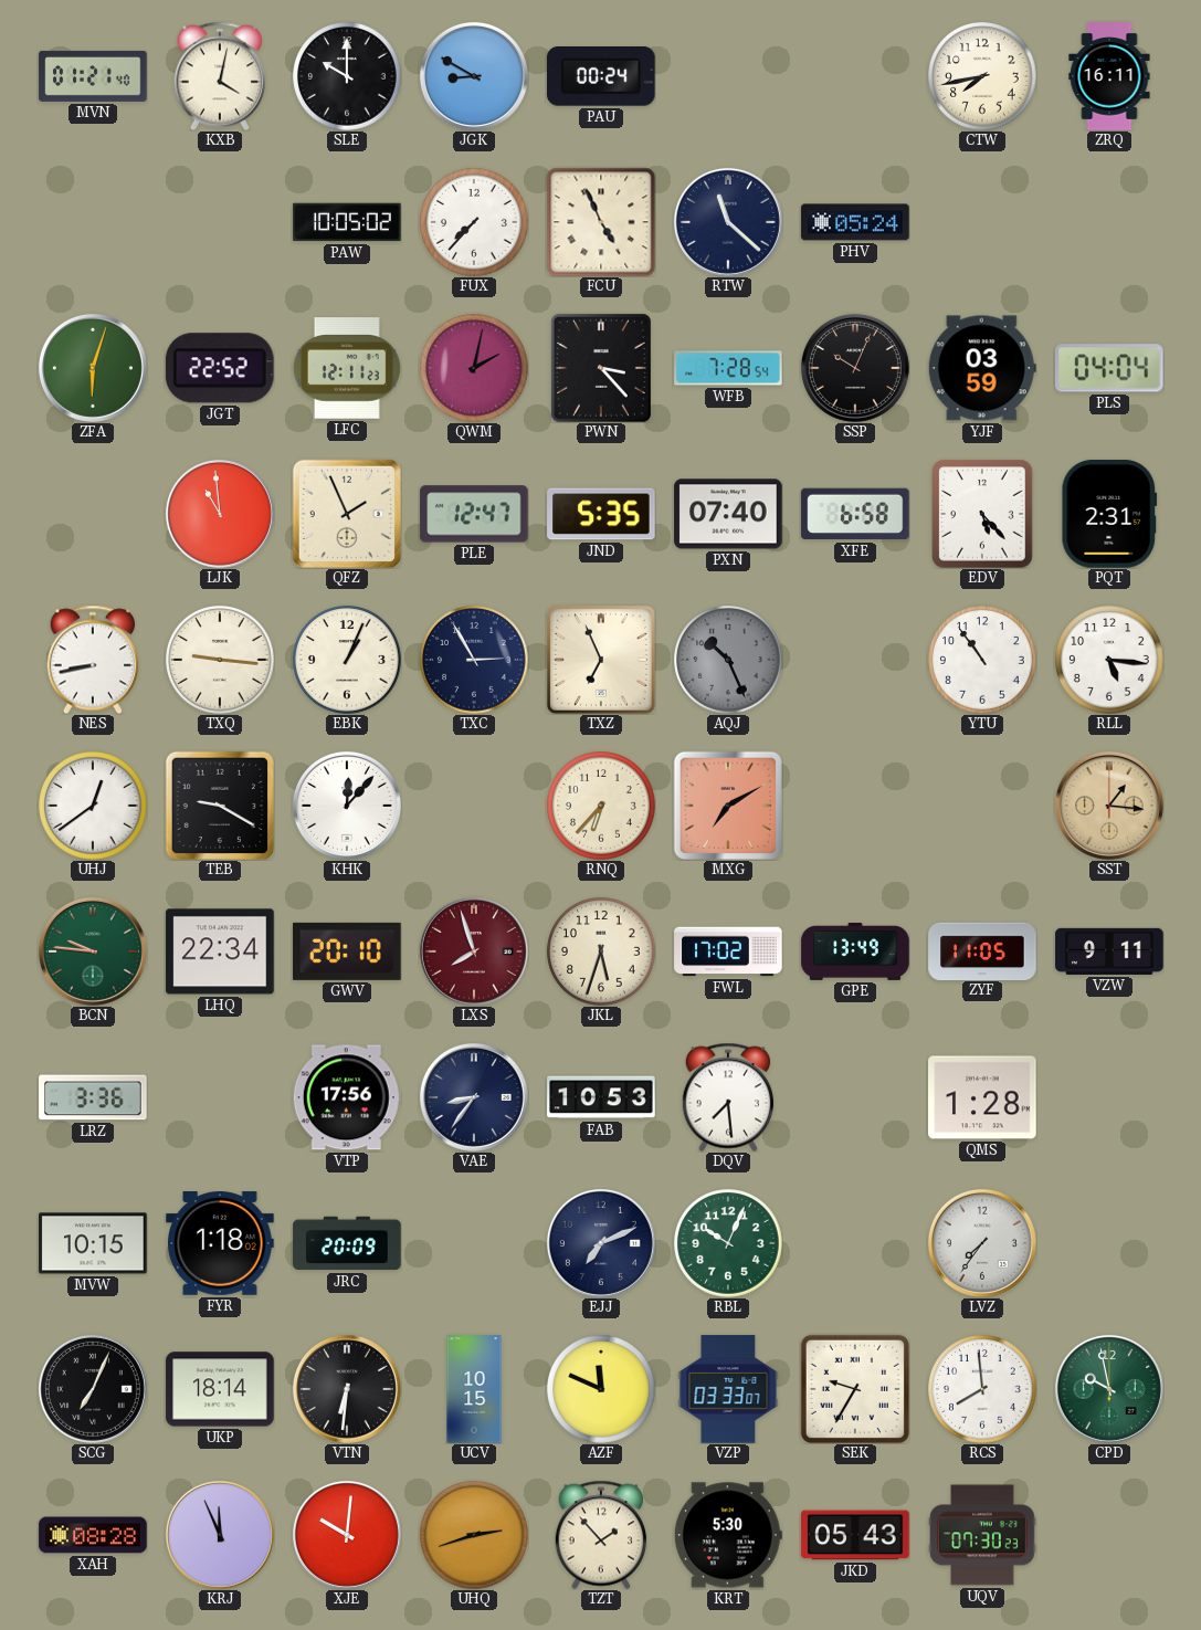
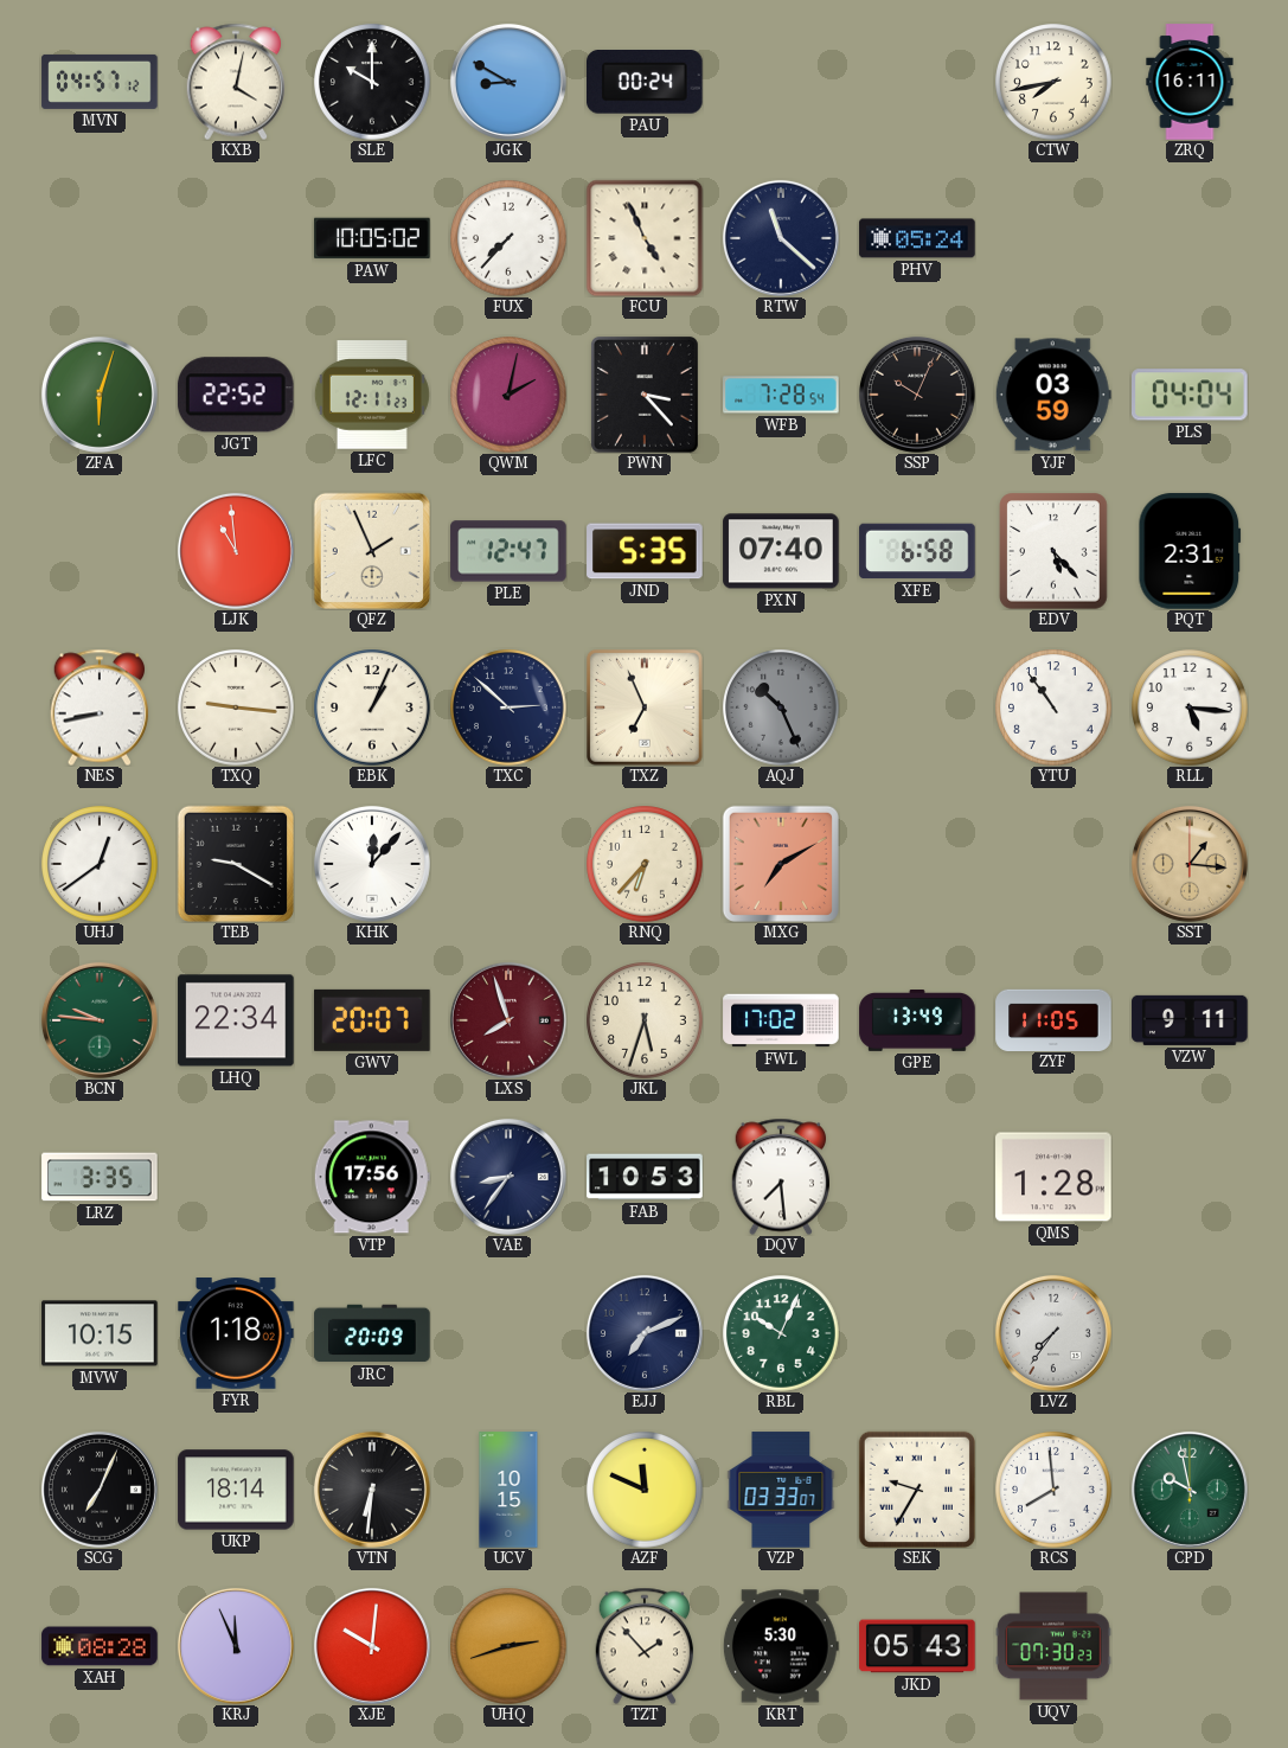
MVN: 01:21 -> 04:57 (100, 82)
TXC: 2:55 -> 2:52 (508, 707)
GWV: 20:10 -> 20:07 (372, 1020)
LRZ: 3:36 -> 3:35 (100, 1177)
